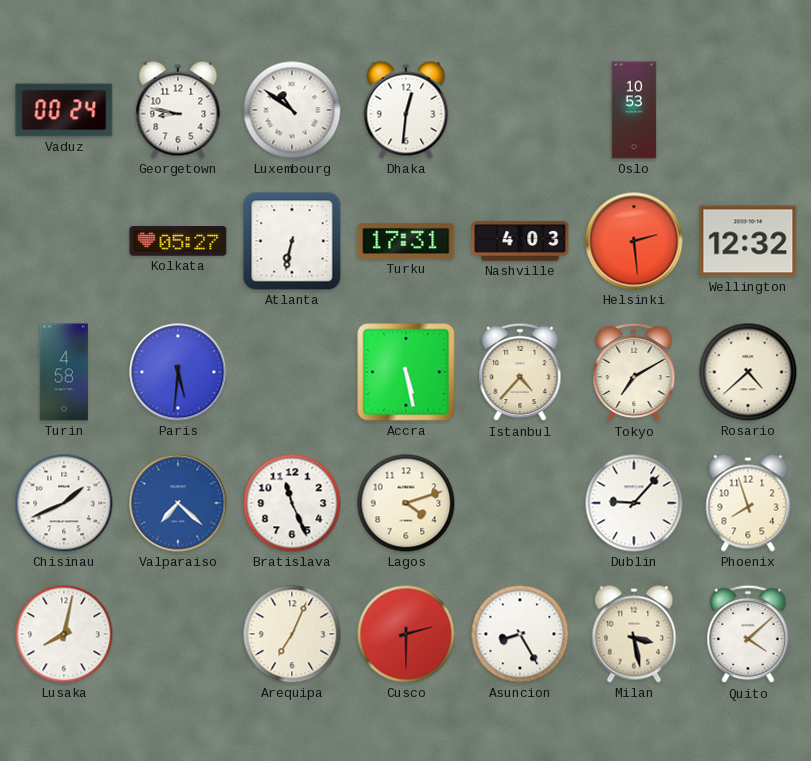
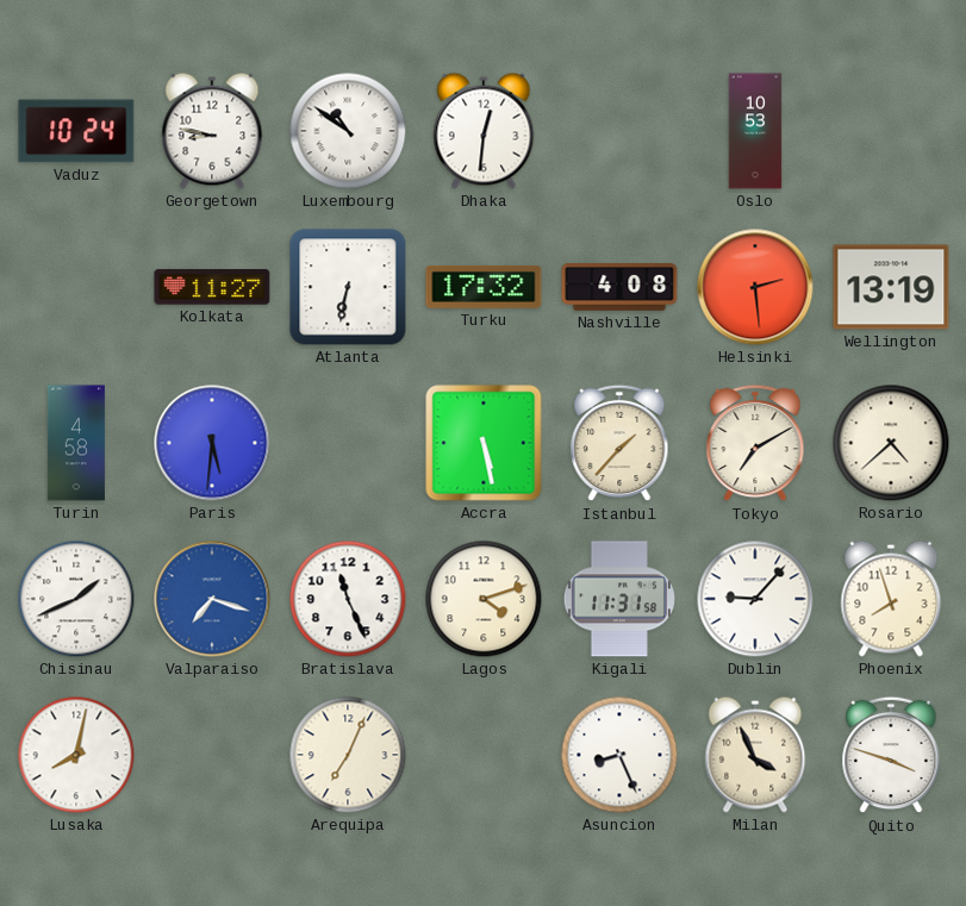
Vaduz: 00:24 -> 10:24 (76, 131)
Kolkata: 05:27 -> 11:27 (212, 287)
Turku: 17:31 -> 17:32 (484, 287)
Nashville: 4:03 -> 4:08 (619, 288)
Wellington: 12:32 -> 13:19 (891, 287)
Istanbul: 4:37 -> 1:37 (619, 443)
Valparaiso: 7:22 -> 7:18 (212, 599)
Kigali: none -> 11:31 (618, 599)
Cusco: 2:30 -> none (406, 634)
Asuncion: 8:25 -> 8:26 (619, 755)
Milan: 3:28 -> 3:56 (755, 755)
Quito: 4:08 -> 3:48 (891, 755)
